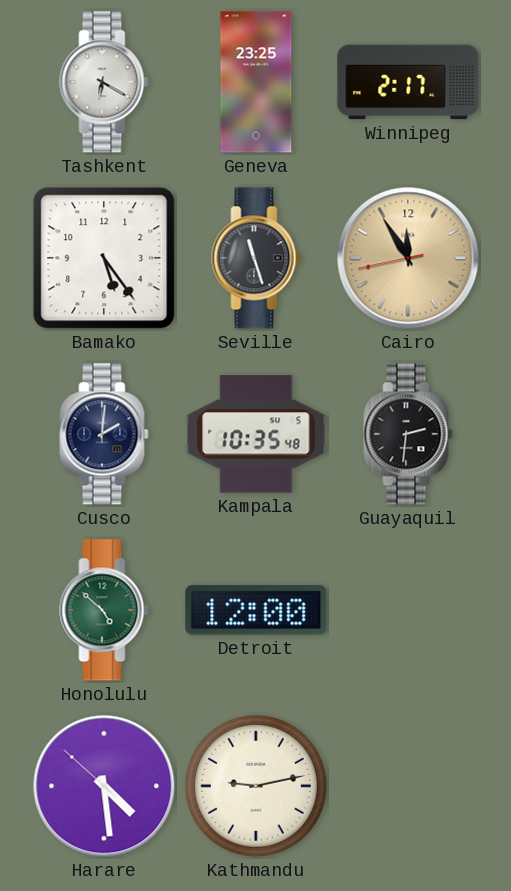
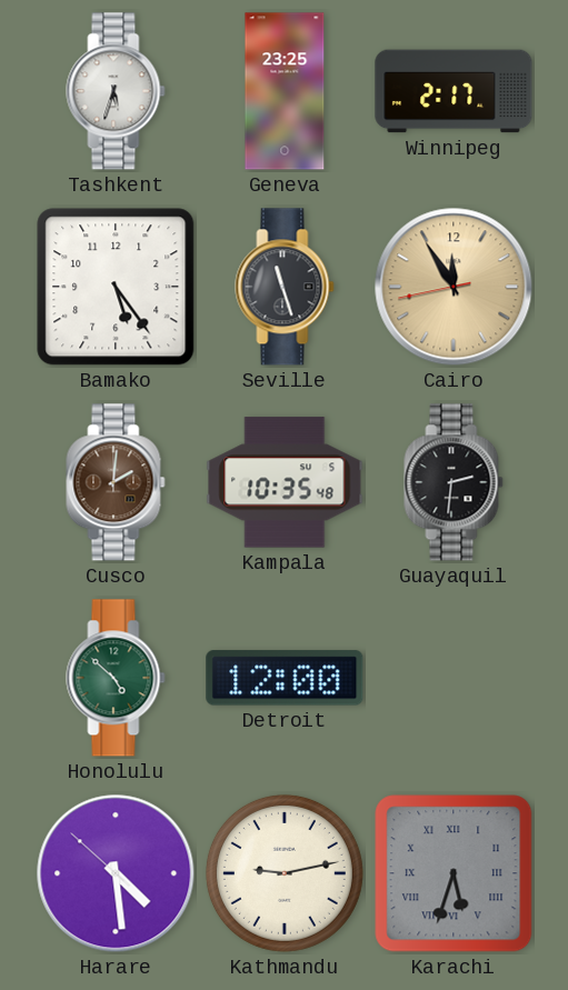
Tashkent: 6:20 -> 5:33 (116, 91)
Cusco dial: navy -> brown (116, 482)
Karachi: none -> 5:33 (454, 873)
